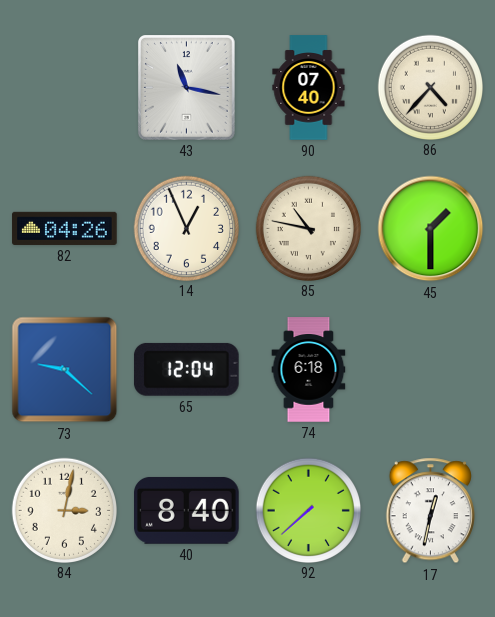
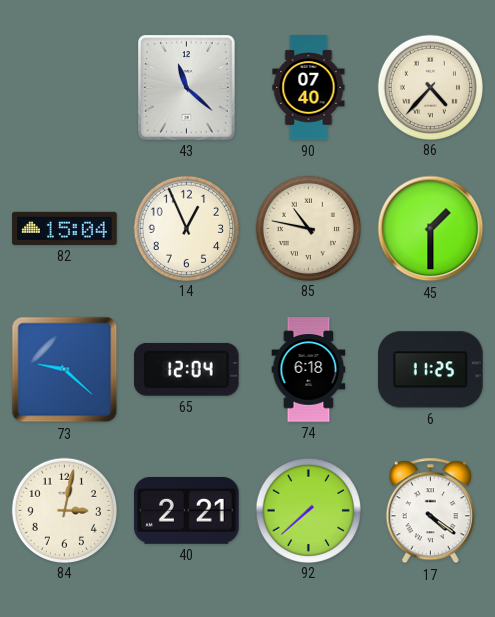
43: 11:17 -> 11:22 (187, 88)
82: 04:26 -> 15:04 (65, 228)
6: none -> 11:25 (431, 370)
40: 8:40 -> 2:21 (187, 511)
17: 12:32 -> 4:21 (430, 511)
